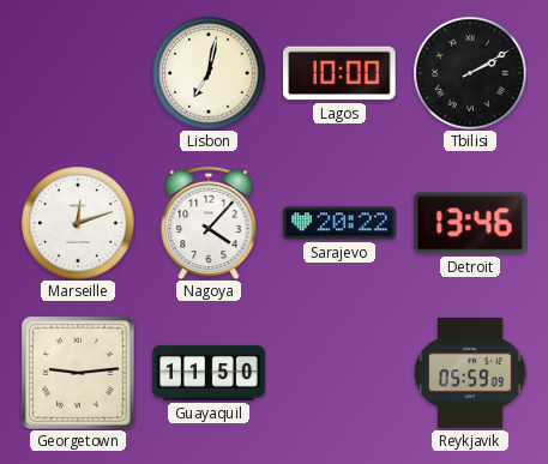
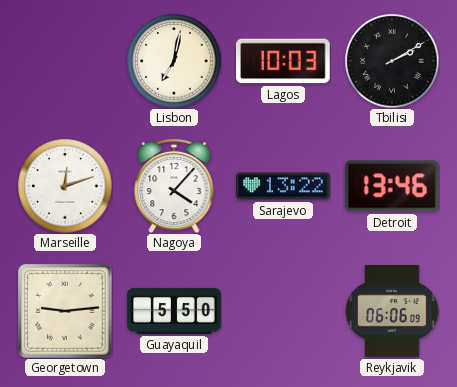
Lagos: 10:00 -> 10:03 (283, 61)
Sarajevo: 20:22 -> 13:22 (283, 186)
Guayaquil: 11:50 -> 5:50 (174, 311)
Reykjavik: 05:59 -> 06:06 (392, 311)
